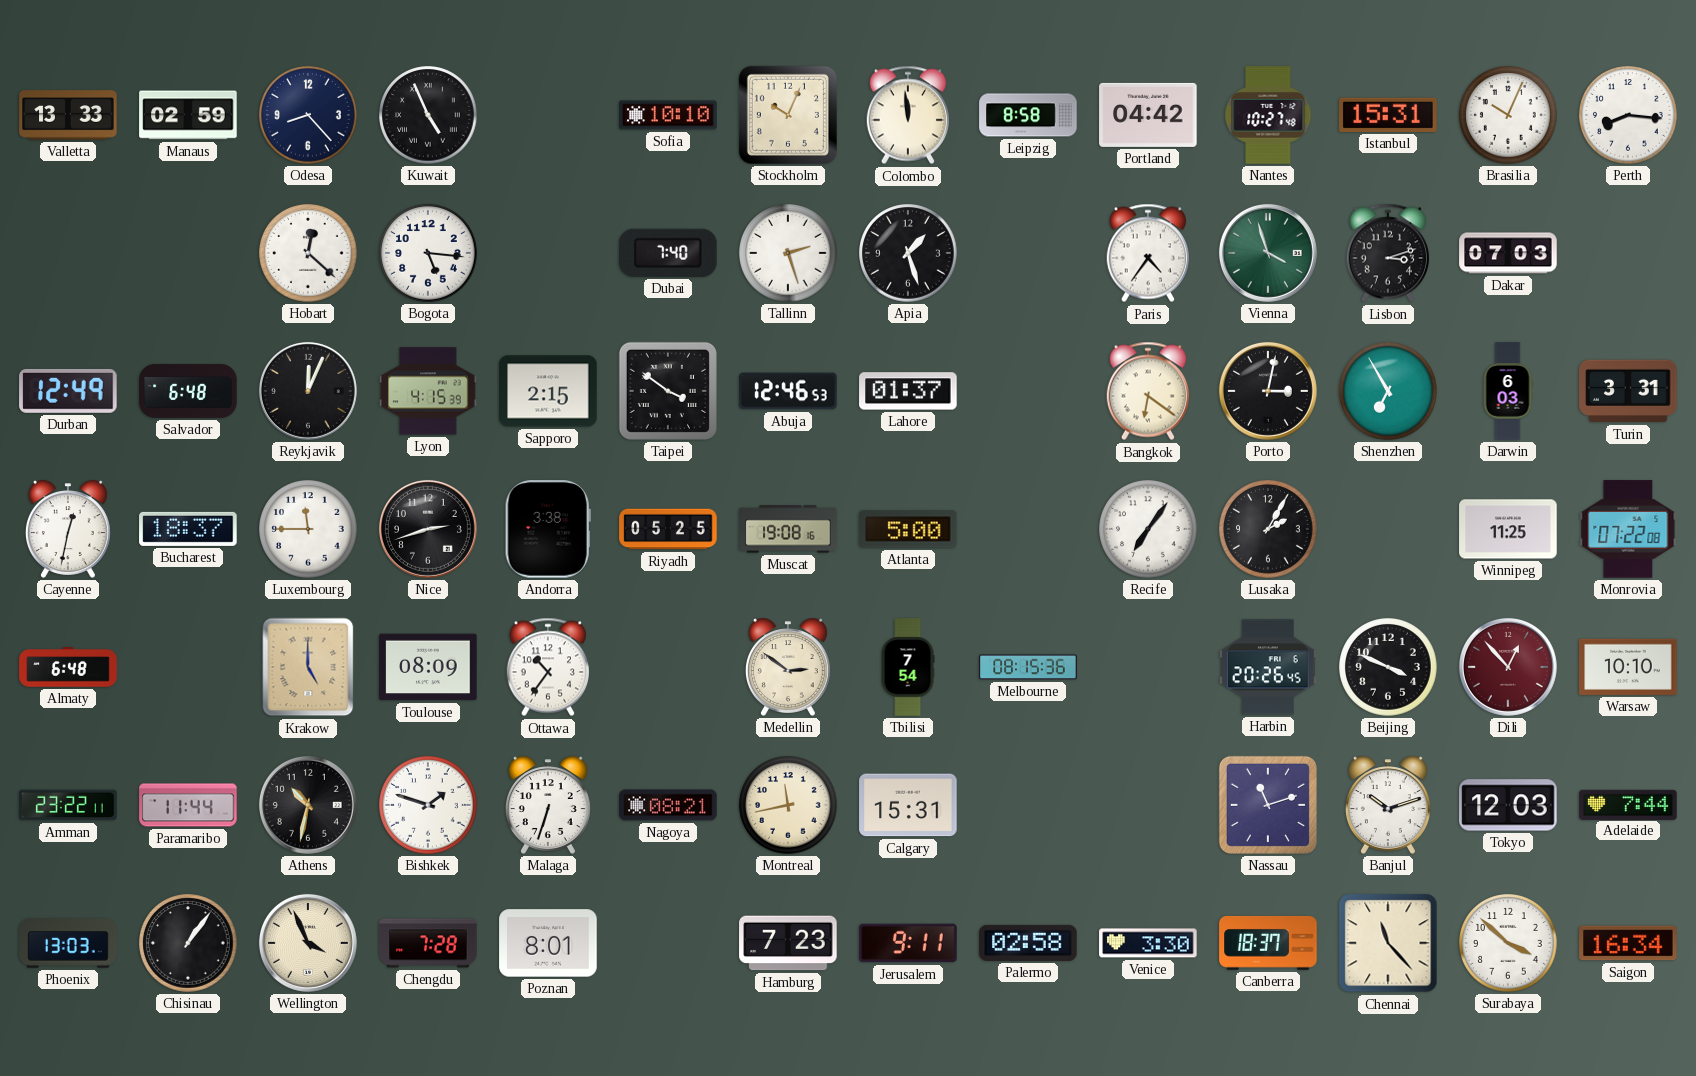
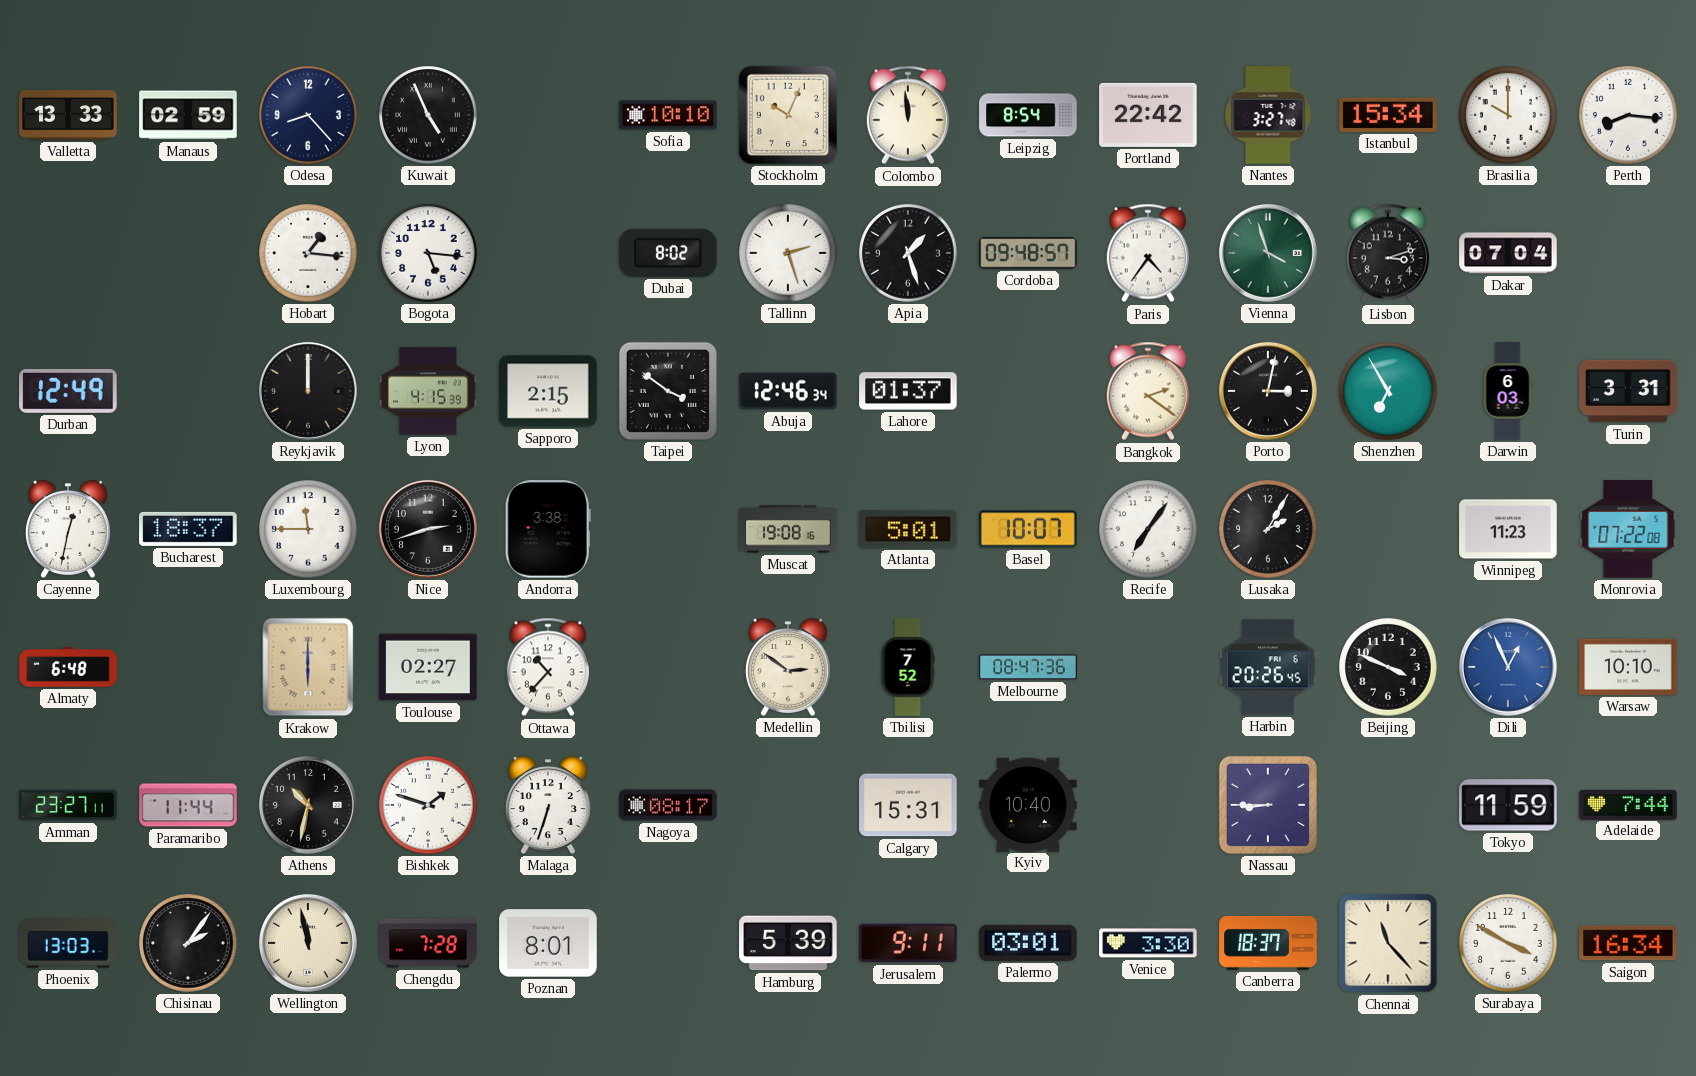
Leipzig: 8:58 -> 8:54 (1028, 115)
Portland: 04:42 -> 22:42 (1148, 115)
Nantes: 10:27 -> 3:27 (1268, 115)
Istanbul: 15:31 -> 15:34 (1388, 115)
Brasilia: 10:04 -> 10:00 (1508, 115)
Hobart: 12:22 -> 1:16 (308, 253)
Dubai: 7:40 -> 8:02 (669, 253)
Cordoba: none -> 09:48 (1028, 253)
Dakar: 07:03 -> 07:04 (1508, 253)
Salvador: 6:48 -> none (188, 391)
Reykjavik: 12:04 -> 12:00 (308, 391)
Abuja: 12:46:53 -> 12:46:34 (788, 391)
Bangkok: 6:21 -> 2:21 (1147, 391)
Riyadh: 05:25 -> none (668, 529)
Atlanta: 5:00 -> 5:01 (908, 529)
Basel: none -> 10:07 (1028, 529)
Winnipeg: 11:25 -> 11:23 (1508, 529)
Krakow: 5:00 -> 6:00 (308, 667)
Toulouse: 08:09 -> 02:27 (428, 667)
Ottawa: 10:36 -> 10:37 (547, 667)
Tbilisi: 7:54 -> 7:52 (908, 667)
Melbourne: 08:15 -> 08:47 (1028, 667)
Dili: 12:53 -> 12:56 (1508, 667)
Dili dial: burgundy -> blue (1508, 667)
Amman: 23:22 -> 23:27 (68, 805)
Nagoya: 08:21 -> 08:17 (668, 805)
Montreal: 11:43 -> none (788, 805)
Kyiv: none -> 10:40 (1028, 804)
Nassau: 11:12 -> 8:45 (1268, 805)
Banjul: 10:12 -> none (1388, 805)
Tokyo: 12:03 -> 11:59 (1508, 805)
Chisinau: 1:06 -> 2:06 (188, 943)
Wellington: 3:56 -> 11:58 (308, 943)
Hamburg: 7:23 -> 5:39 (788, 943)
Palermo: 02:58 -> 03:01 (1028, 943)
Surabaya: 3:52 -> 3:50 (1508, 943)
